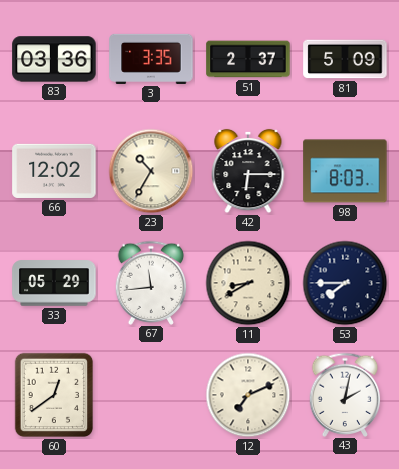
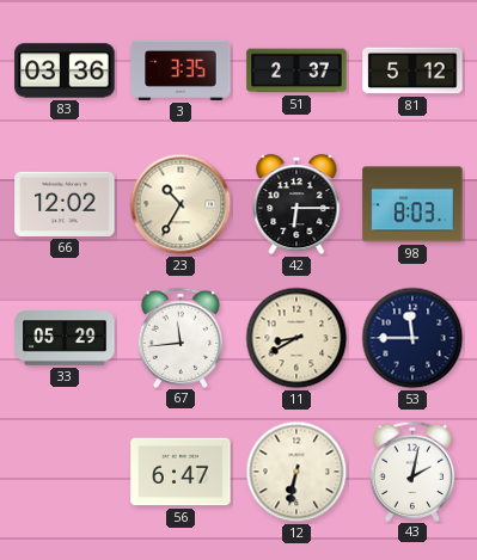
81: 5:09 -> 5:12 (412, 70)
53: 7:45 -> 11:45 (412, 338)
60: 12:39 -> none (54, 395)
56: none -> 6:47 (181, 472)
12: 7:11 -> 6:32 (296, 472)
